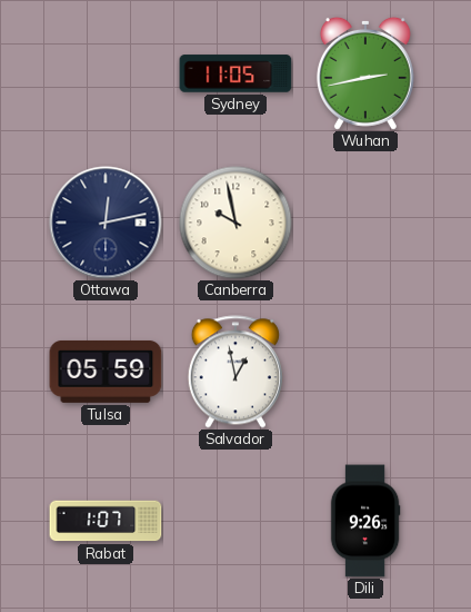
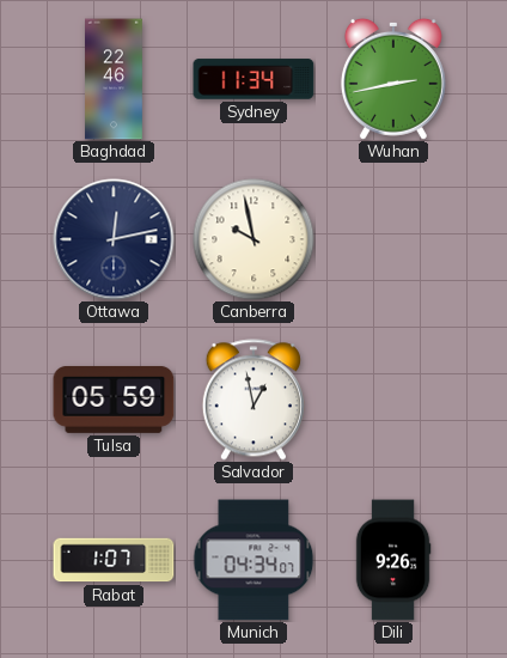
Baghdad: none -> 22:46 (115, 79)
Sydney: 11:05 -> 11:34 (253, 79)
Munich: none -> 04:34 (253, 560)
